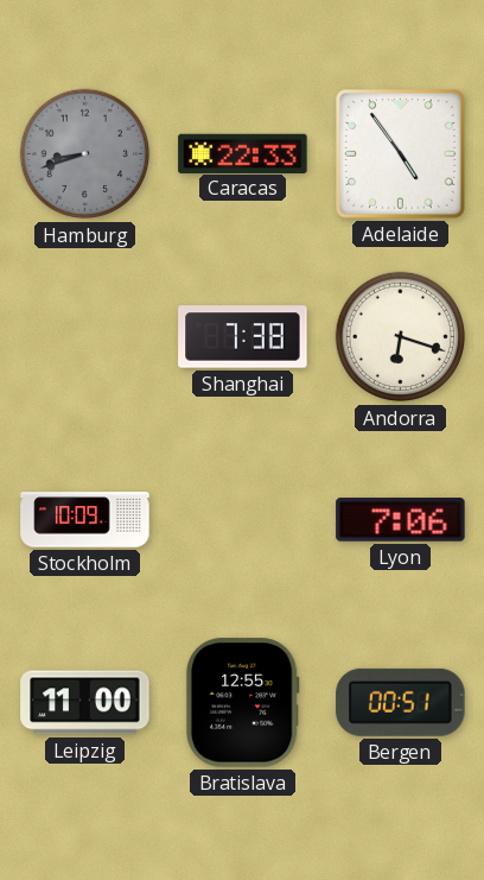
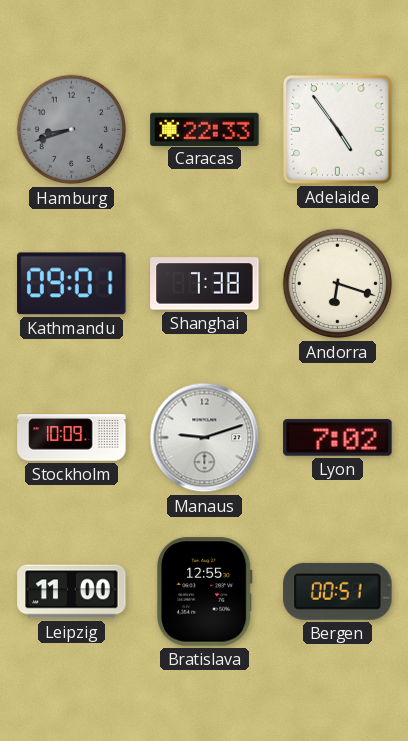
Kathmandu: none -> 09:01 (72, 284)
Manaus: none -> 9:12 (205, 438)
Lyon: 7:06 -> 7:02 (338, 438)
